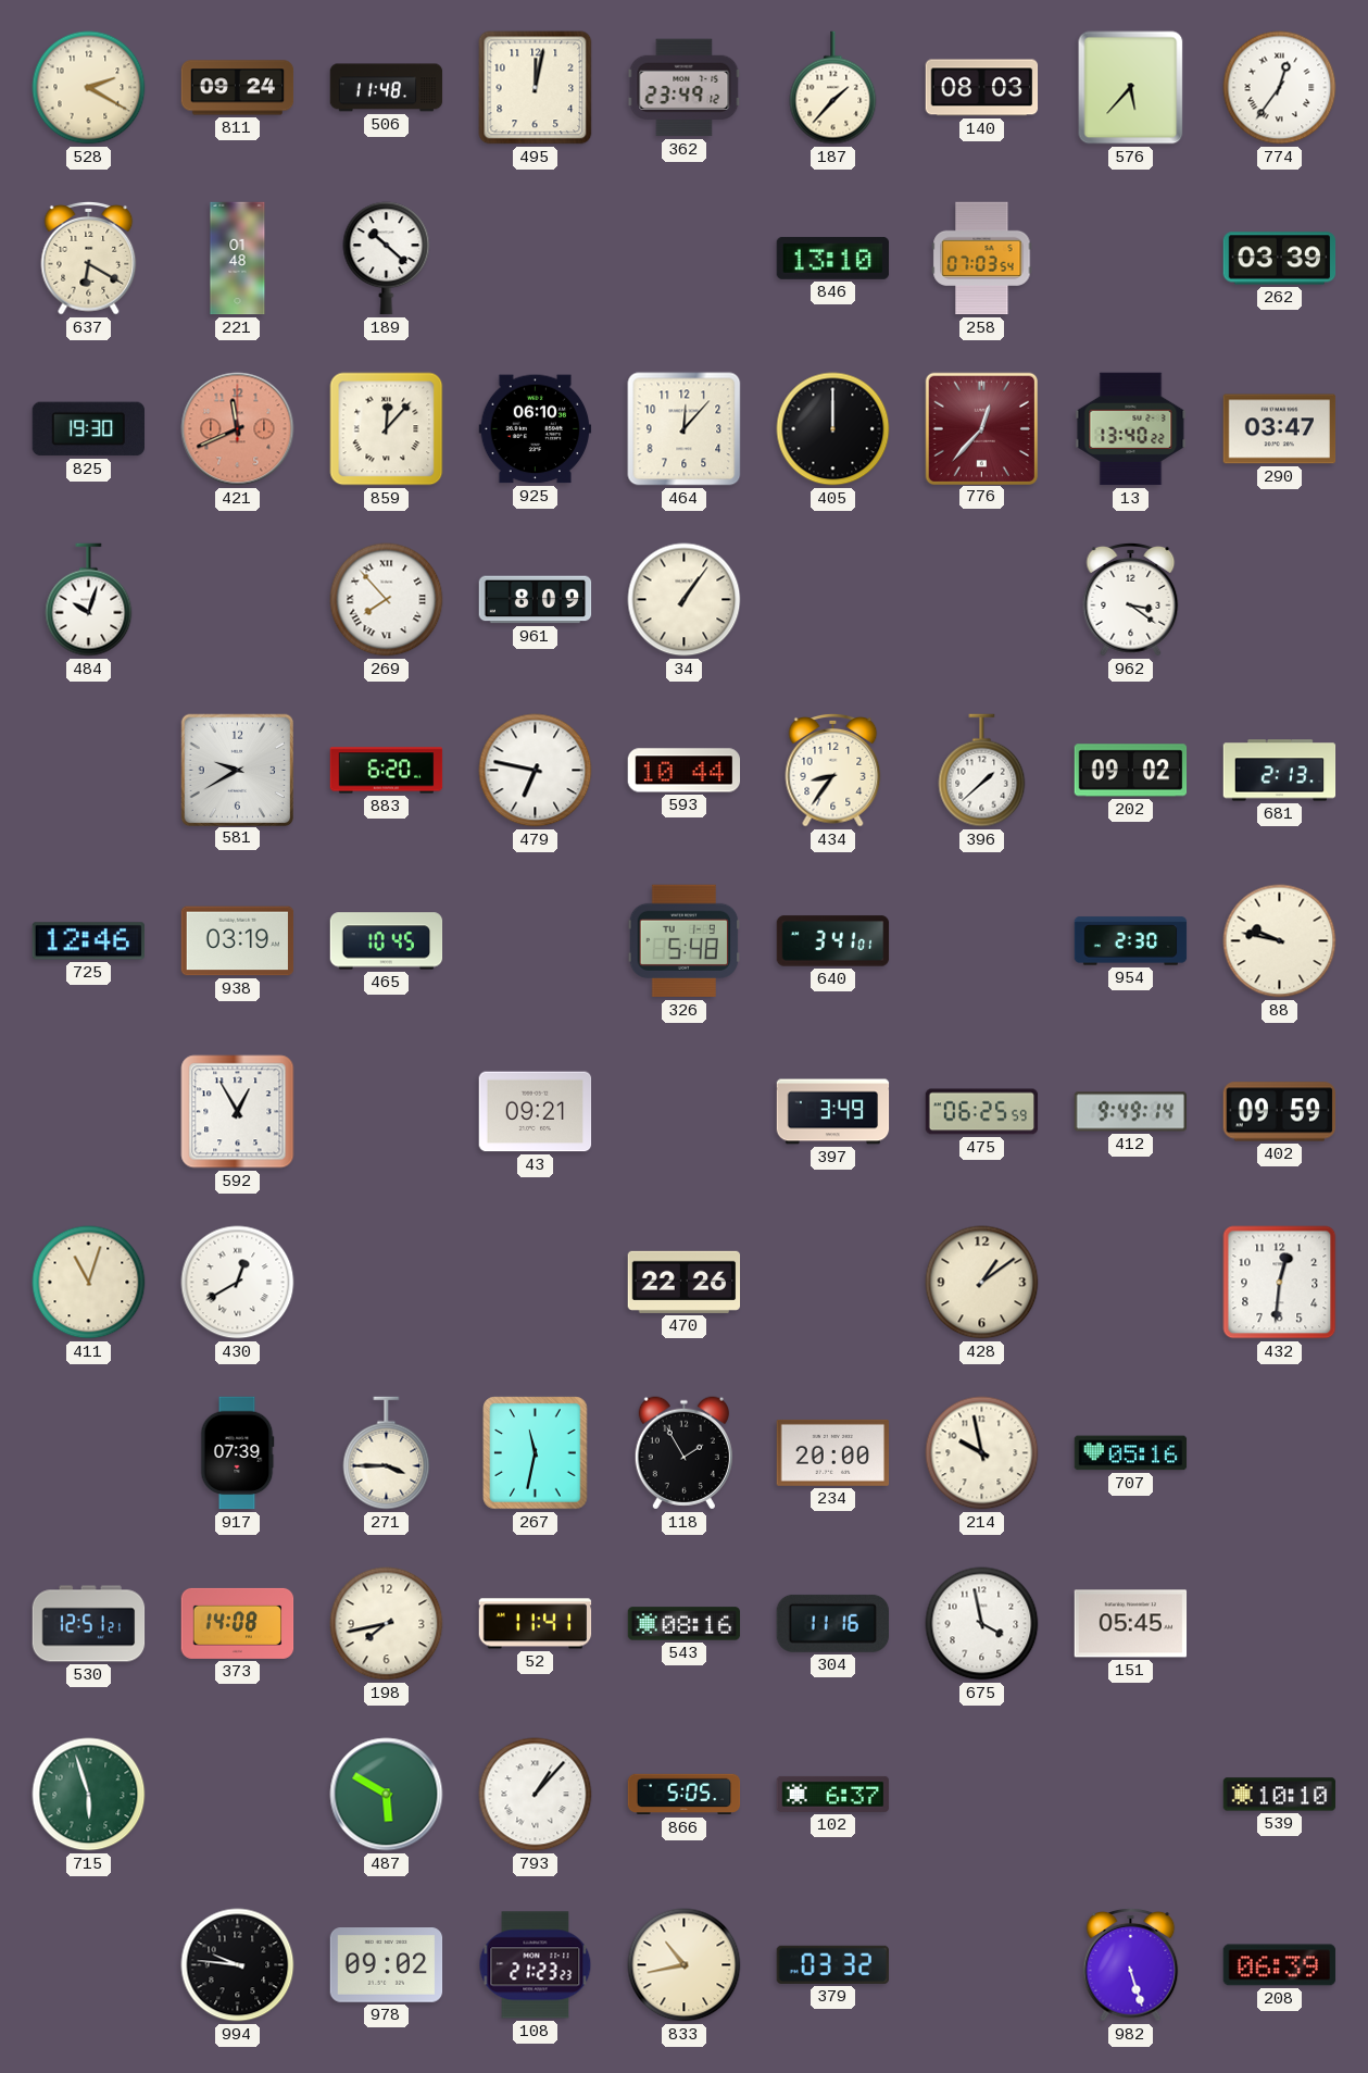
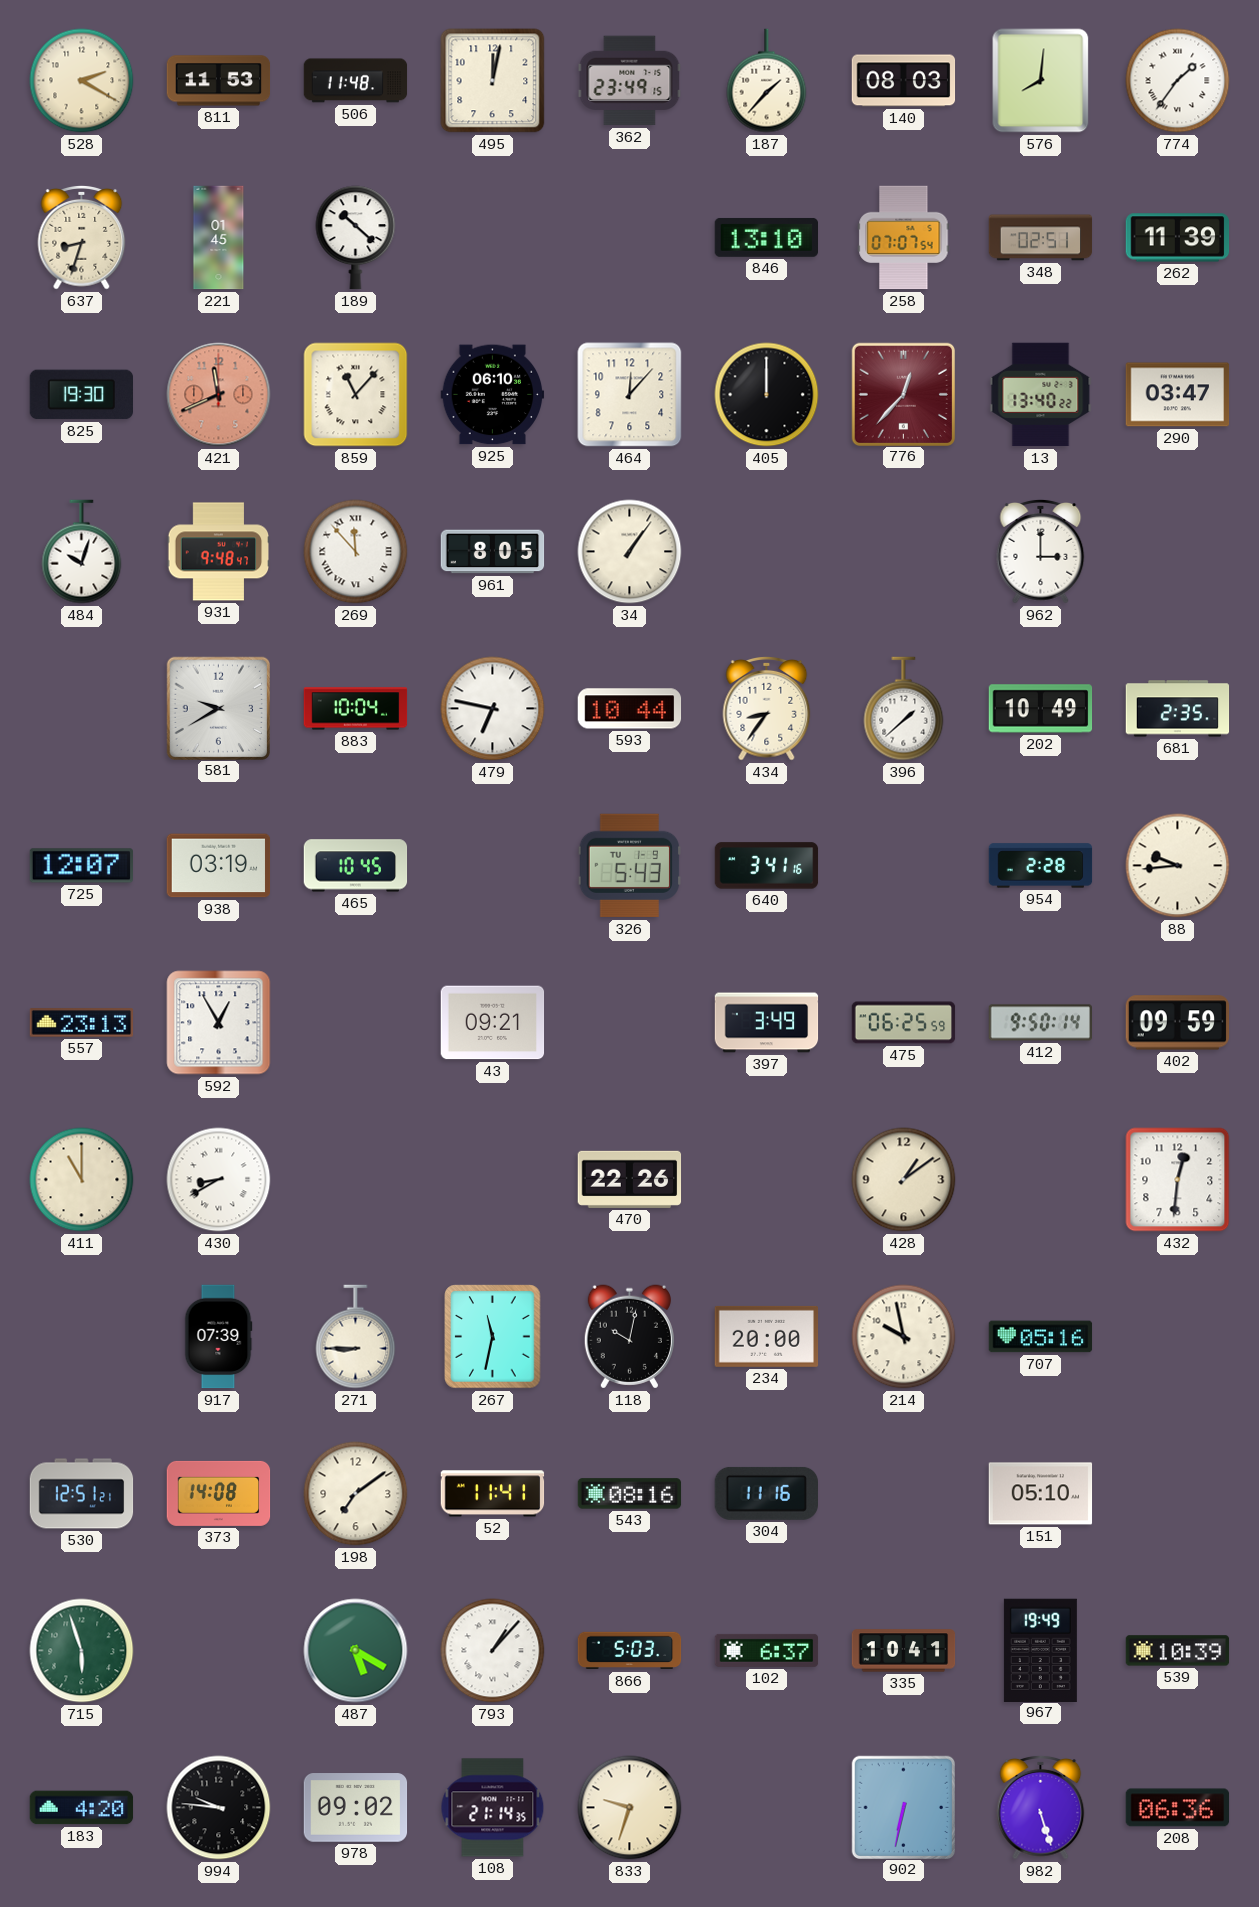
811: 09:24 -> 11:53 (219, 81)
362: 23:49:12 -> 23:49:15 (630, 81)
576: 5:37 -> 8:01 (1041, 81)
774: 12:36 -> 1:36 (1178, 81)
637: 6:20 -> 8:33 (82, 237)
221: 01:48 -> 01:45 (219, 238)
258: 07:03 -> 07:07 (904, 238)
348: none -> 02:51 (1041, 238)
262: 03:39 -> 11:39 (1178, 238)
859: 12:07 -> 11:07 (356, 395)
931: none -> 9:48 (219, 552)
269: 7:53 -> 11:53 (356, 552)
961: 8:09 -> 8:05 (493, 552)
962: 3:21 -> 3:00 (1041, 551)
883: 6:20 -> 10:04 (356, 709)
202: 09:02 -> 10:49 (1041, 709)
681: 2:13 -> 2:35 (1178, 709)
725: 12:46 -> 12:07 (81, 866)
326: 5:48 -> 5:43 (630, 866)
640: 3:41:01 -> 3:41:16 (767, 866)
954: 2:30 -> 2:28 (1041, 866)
88: 9:47 -> 9:44 (1178, 866)
557: none -> 23:13 (82, 1023)
412: 9:49 -> 9:50 (1040, 1023)
411: 11:03 -> 11:00 (82, 1180)
430: 12:40 -> 8:40 (219, 1180)
271: 3:45 -> 8:45 (356, 1337)
118: 1:55 -> 10:02 (629, 1337)
198: 7:43 -> 7:09 (356, 1494)
675: 3:58 -> none (982, 1624)
151: 05:45 -> 05:10 (1041, 1494)
487: 5:50 -> 5:20 (356, 1651)
866: 5:05 -> 5:03 (630, 1651)
335: none -> 10:41 (904, 1651)
967: none -> 19:49 (1040, 1650)
539: 10:10 -> 10:39 (1178, 1651)
183: none -> 4:20 (82, 1808)
108: 21:23 -> 21:14 (493, 1808)
833: 10:43 -> 9:33 (630, 1808)
379: 03:32 -> none (832, 1964)
902: none -> 6:32 (903, 1807)
208: 06:39 -> 06:36 (1178, 1808)
